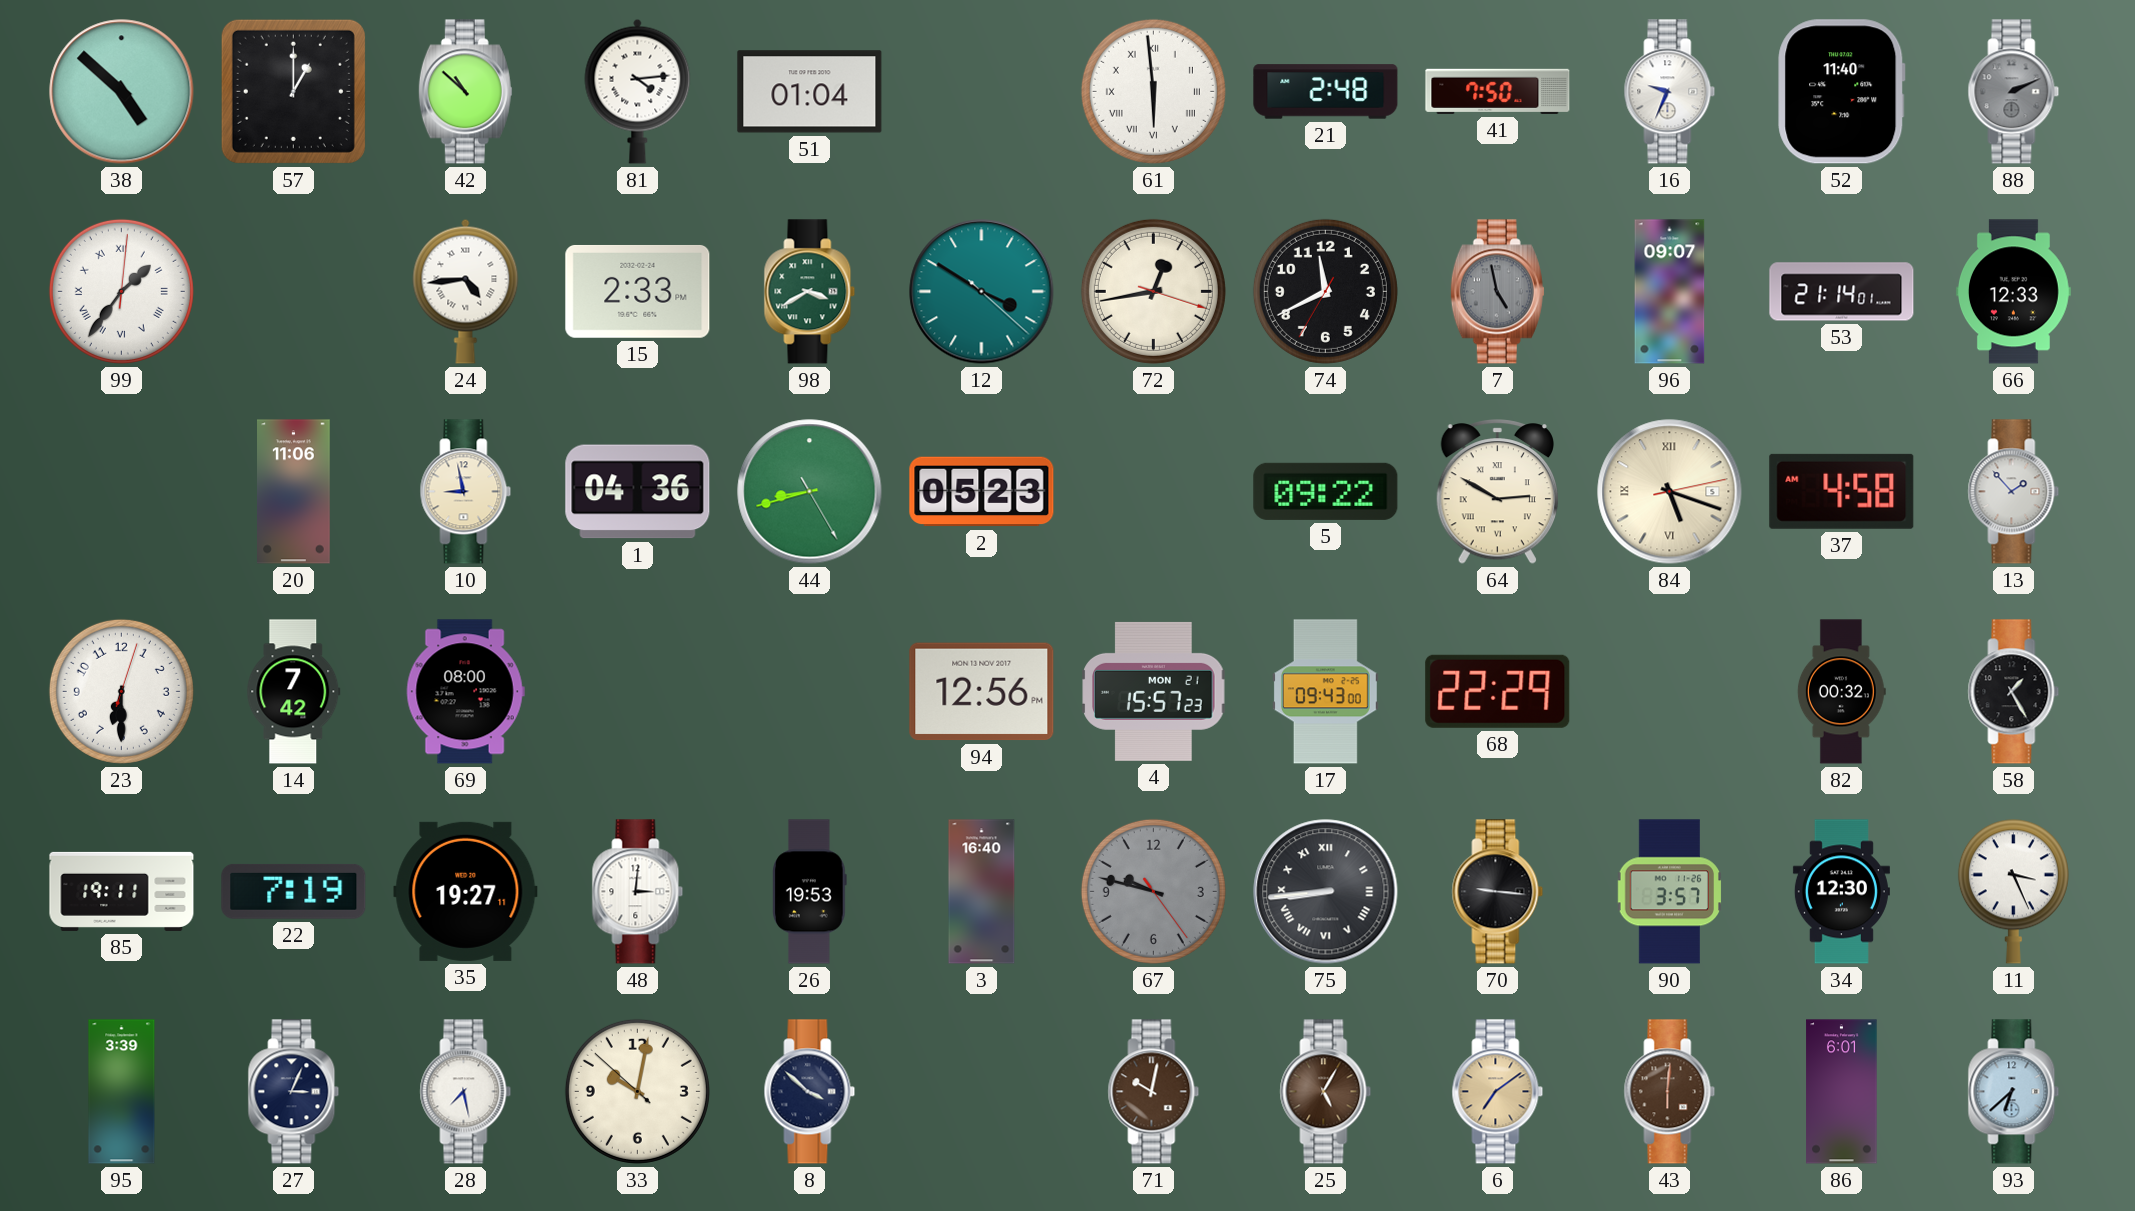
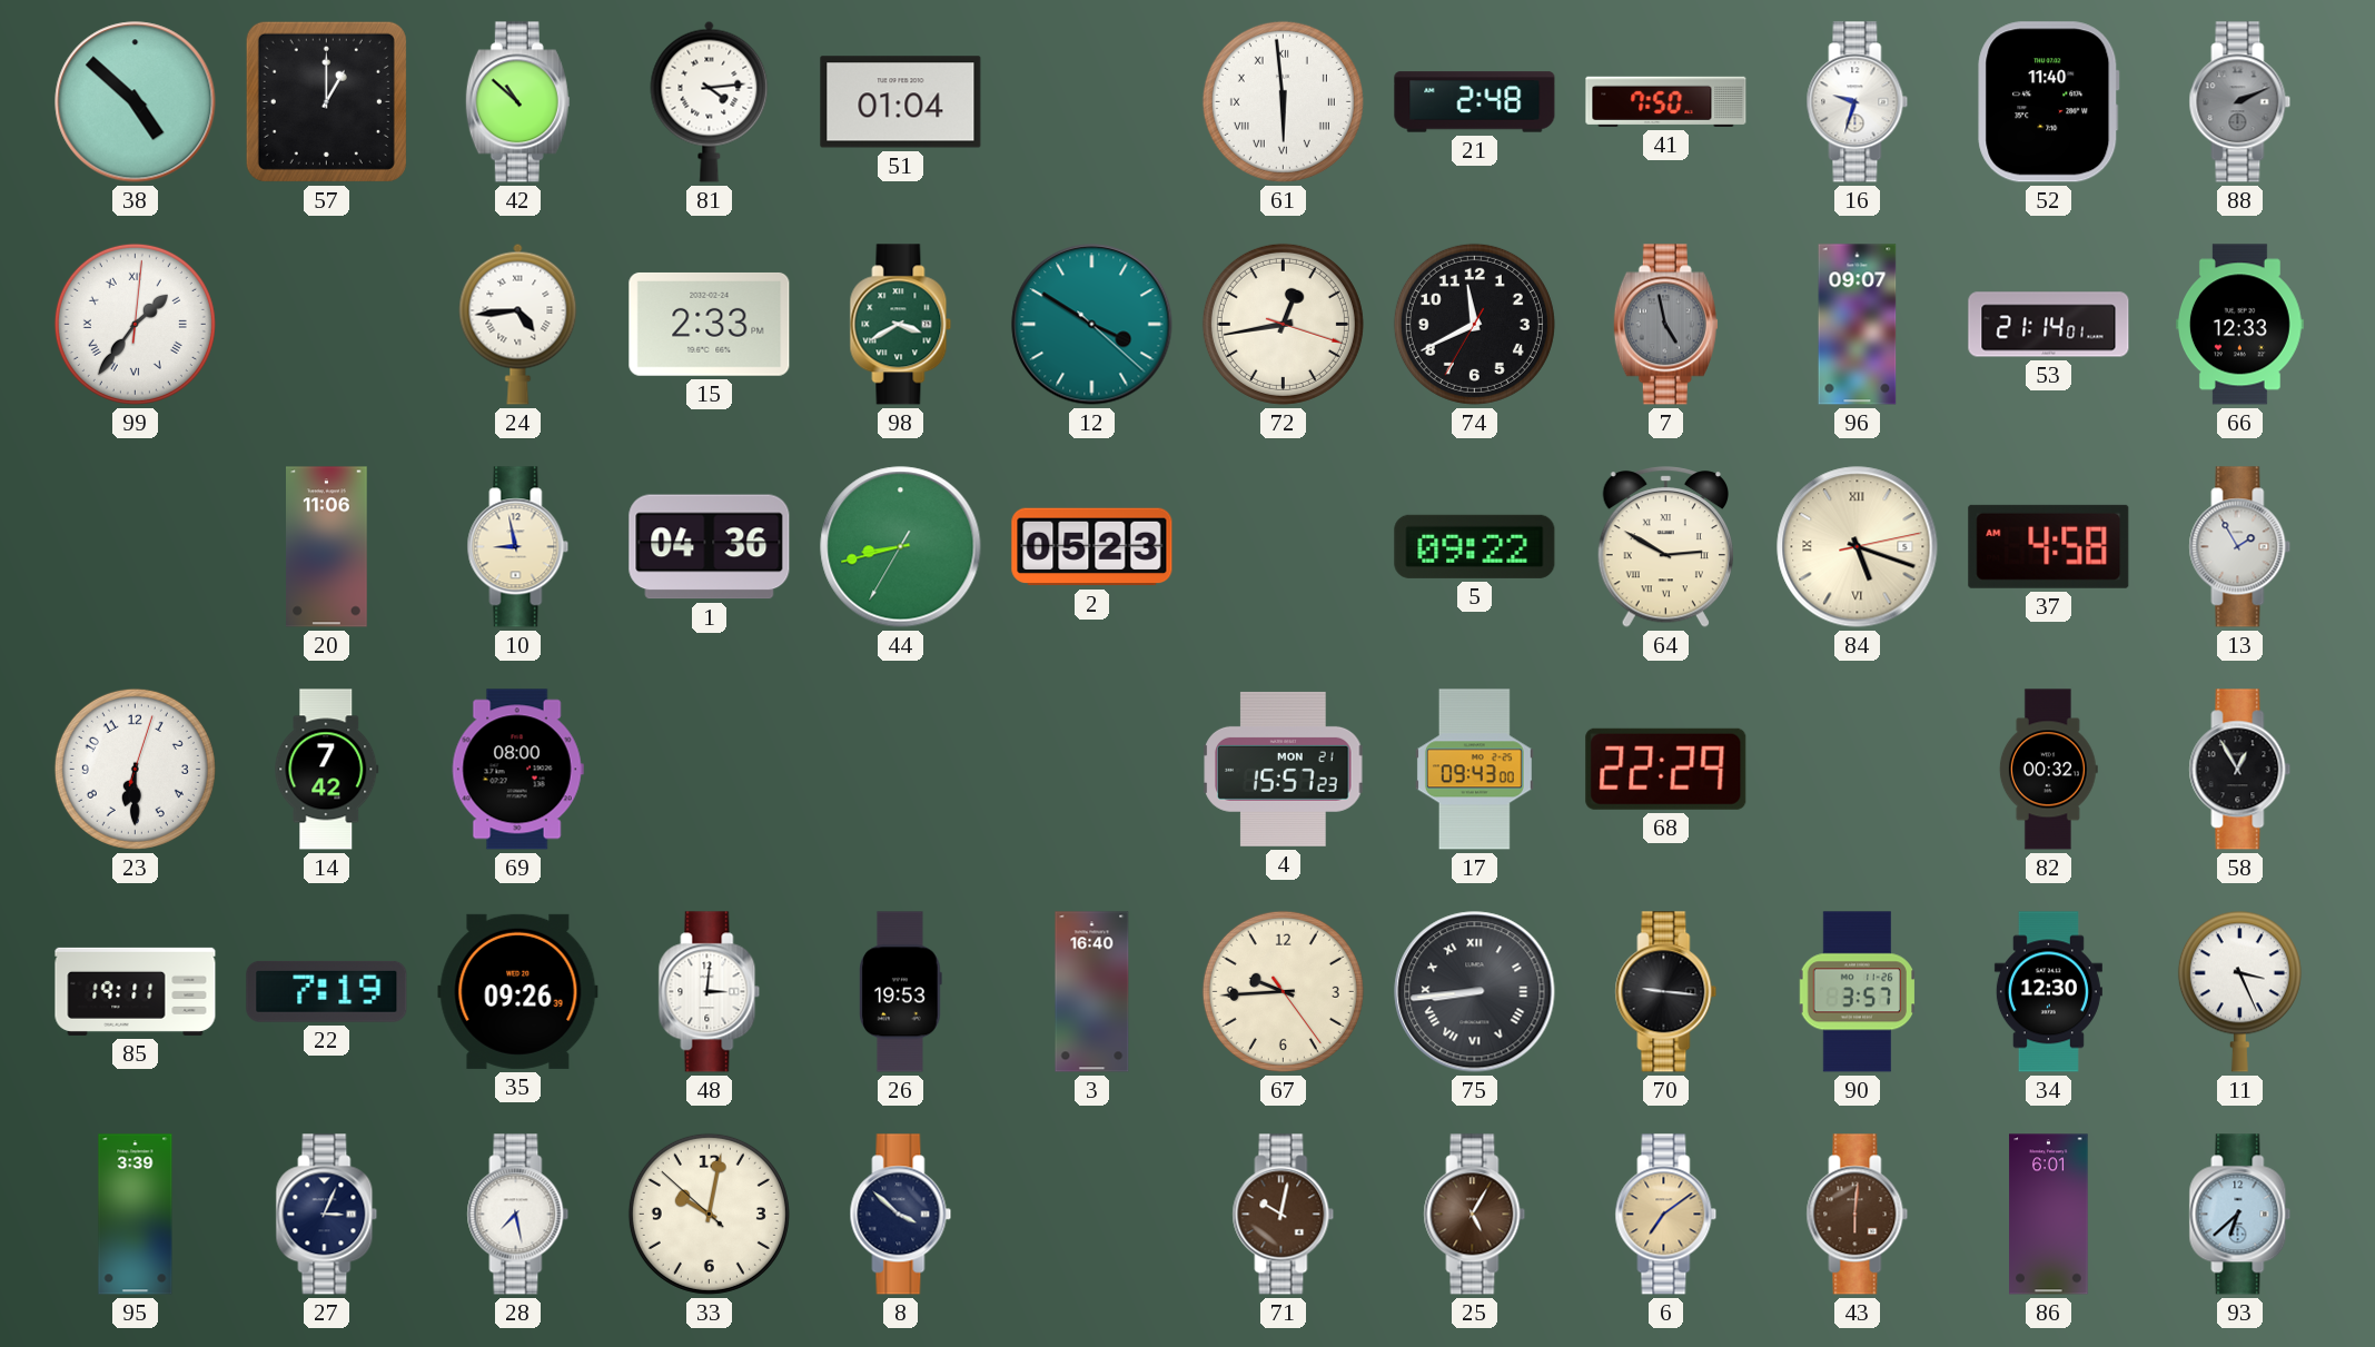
16: 9:34 -> 9:33 (1858, 102)
44: 8:42:25 -> 8:42:35 (901, 547)
13: 1:53 -> 1:55 (2240, 547)
94: 12:56 -> none (982, 692)
58: 1:25 -> 12:55 (2240, 770)
35: 19:27 -> 09:26 (518, 991)
67: 9:47 -> 9:44 (1283, 991)
67 dial: grey -> cream (1283, 991)
